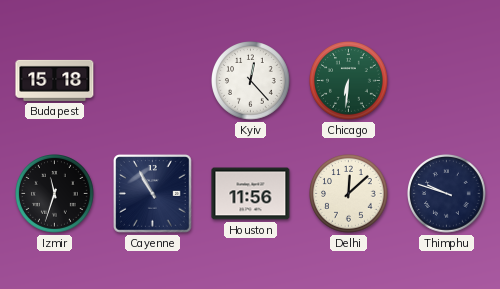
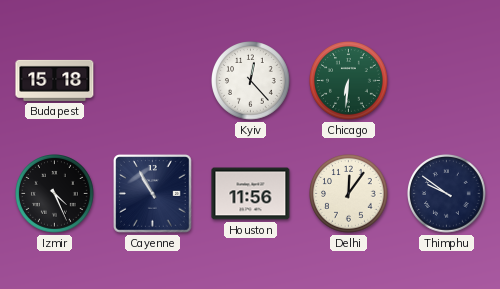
Izmir: 11:33 -> 4:26 (55, 194)
Delhi: 12:08 -> 12:06 (349, 194)
Thimphu: 9:48 -> 9:51 (447, 194)
